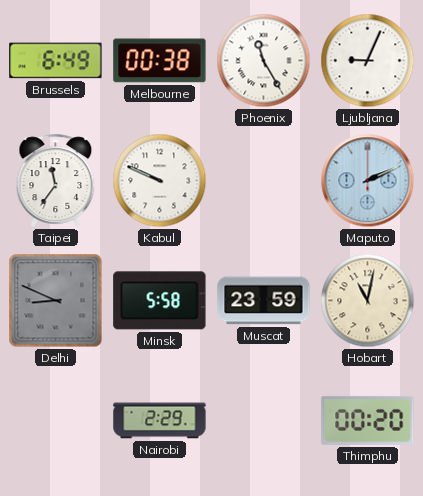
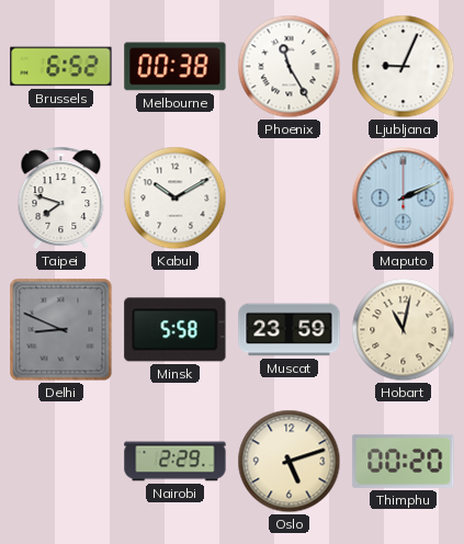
Brussels: 6:49 -> 6:52 (61, 67)
Taipei: 11:36 -> 7:48 (61, 197)
Kabul: 9:49 -> 10:10 (176, 199)
Oslo: none -> 5:12 (290, 462)
